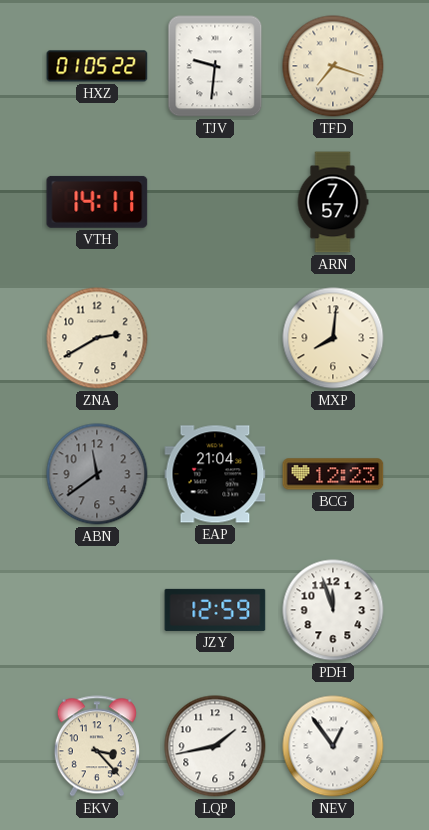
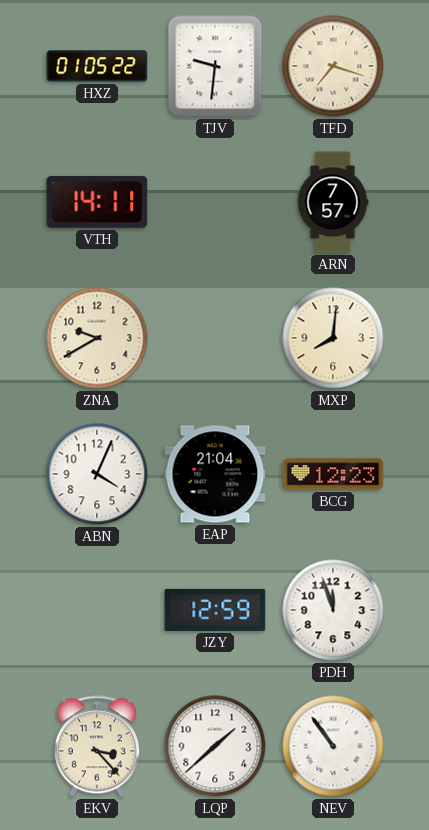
ZNA: 2:40 -> 9:40 (97, 338)
ABN: 11:39 -> 4:04 (97, 474)
ABN dial: grey -> white (97, 474)
LQP: 1:43 -> 1:38 (215, 746)
NEV: 12:54 -> 10:54 (333, 746)
